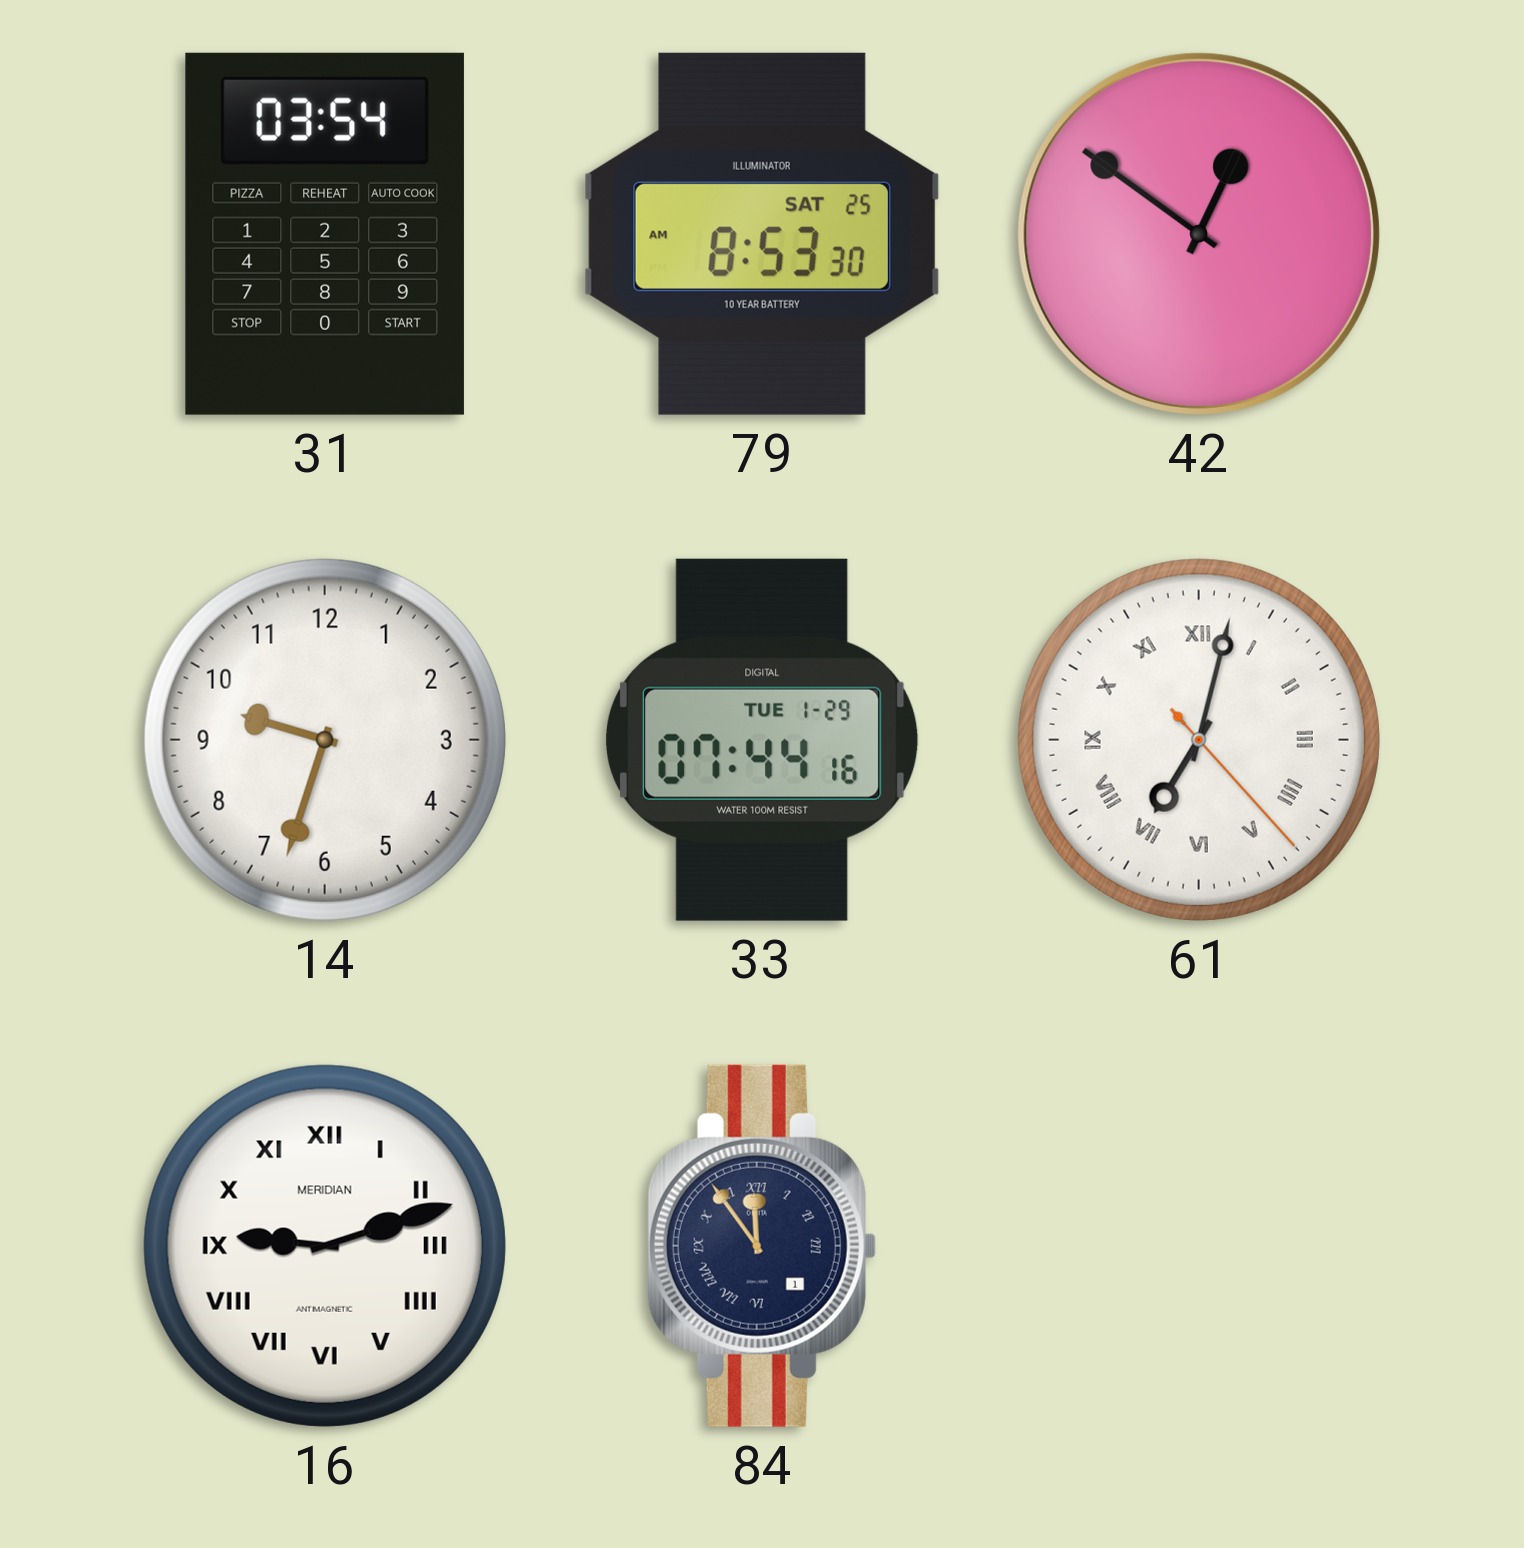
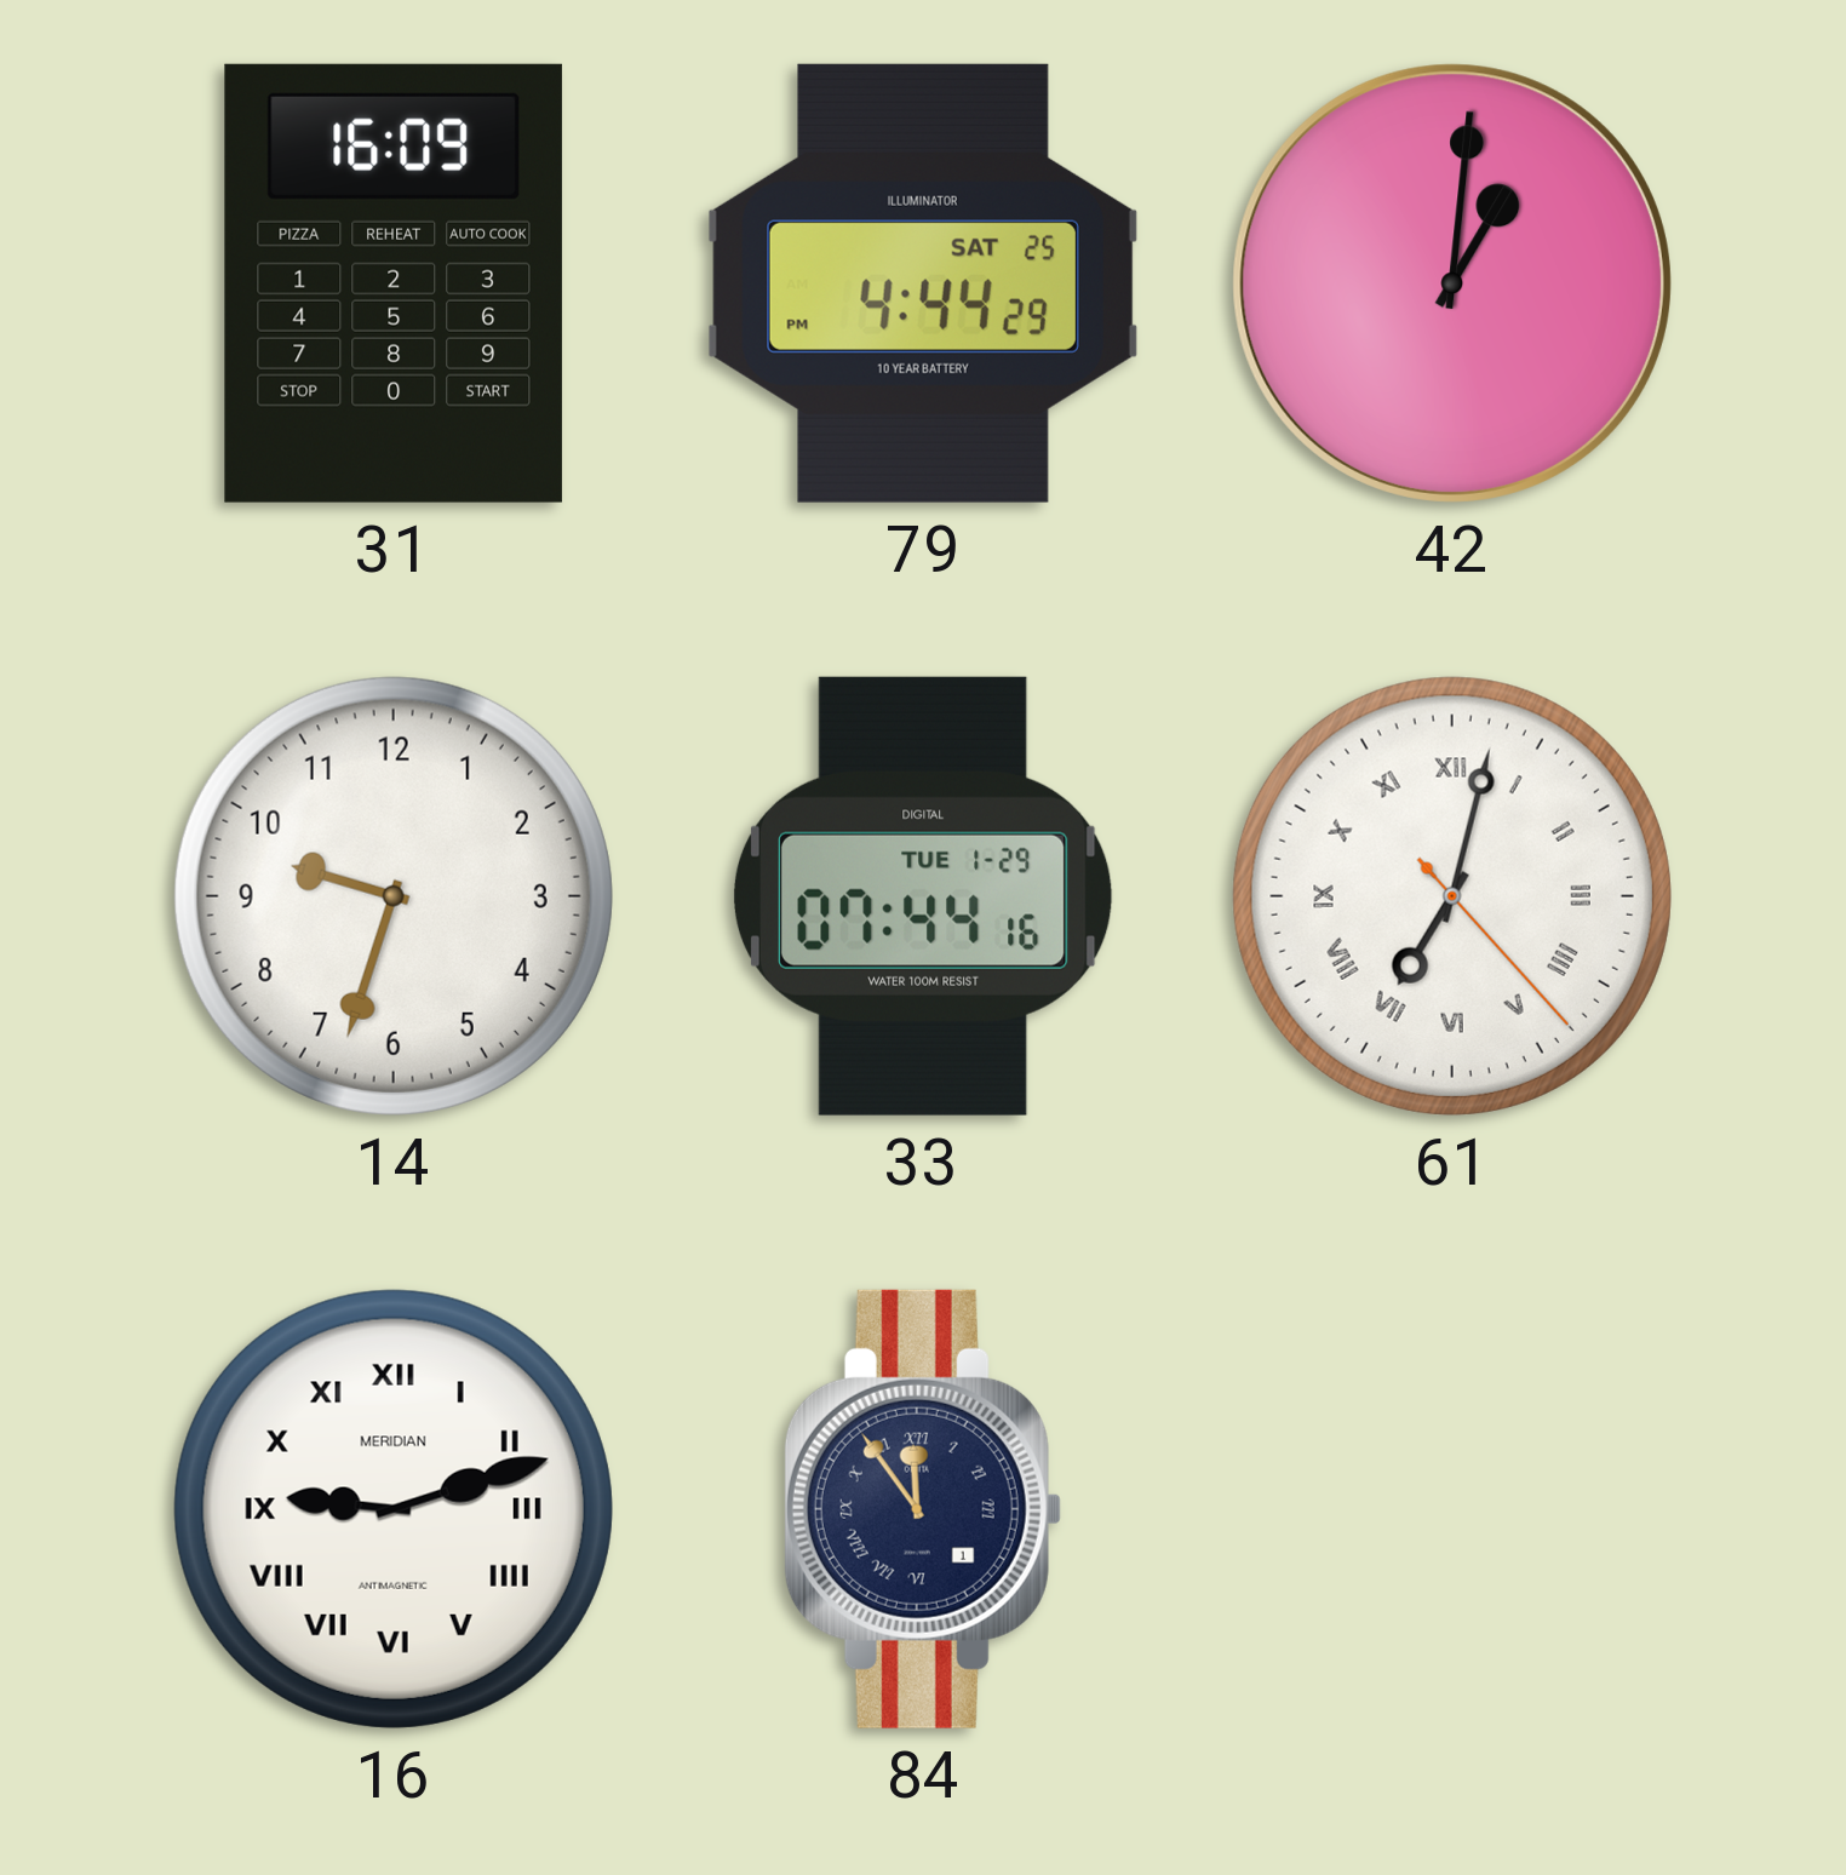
31: 03:54 -> 16:09 (394, 283)
79: 8:53 -> 4:44 (923, 283)
42: 12:51 -> 1:01 (1452, 283)
